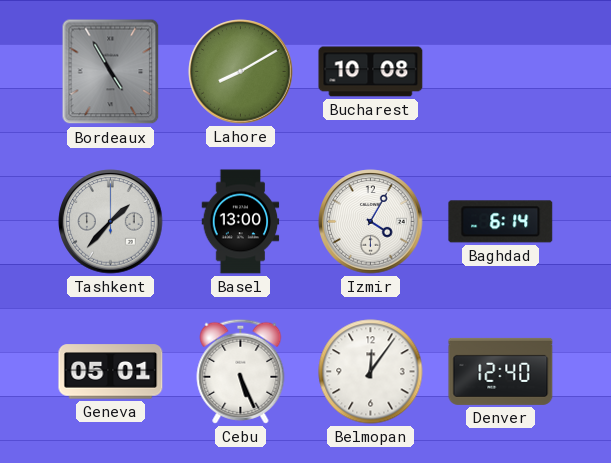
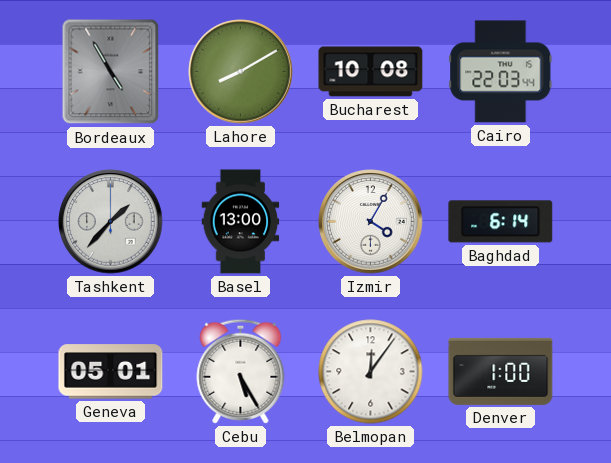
Cairo: none -> 22:03 (501, 72)
Cebu: 5:26 -> 5:25 (241, 371)
Denver: 12:40 -> 1:00 (501, 371)
